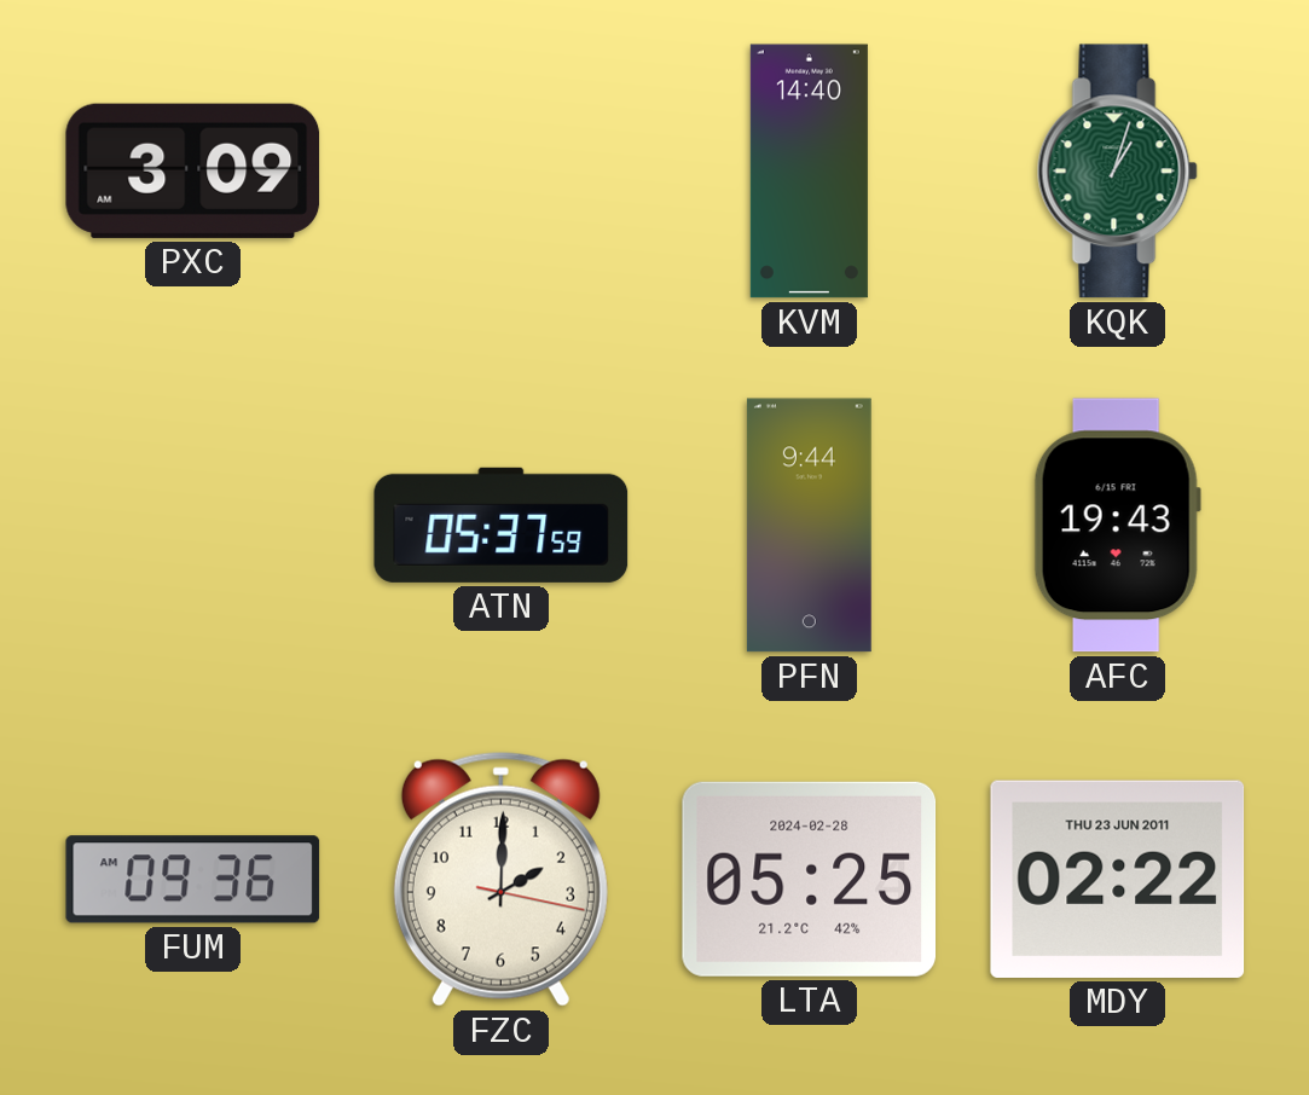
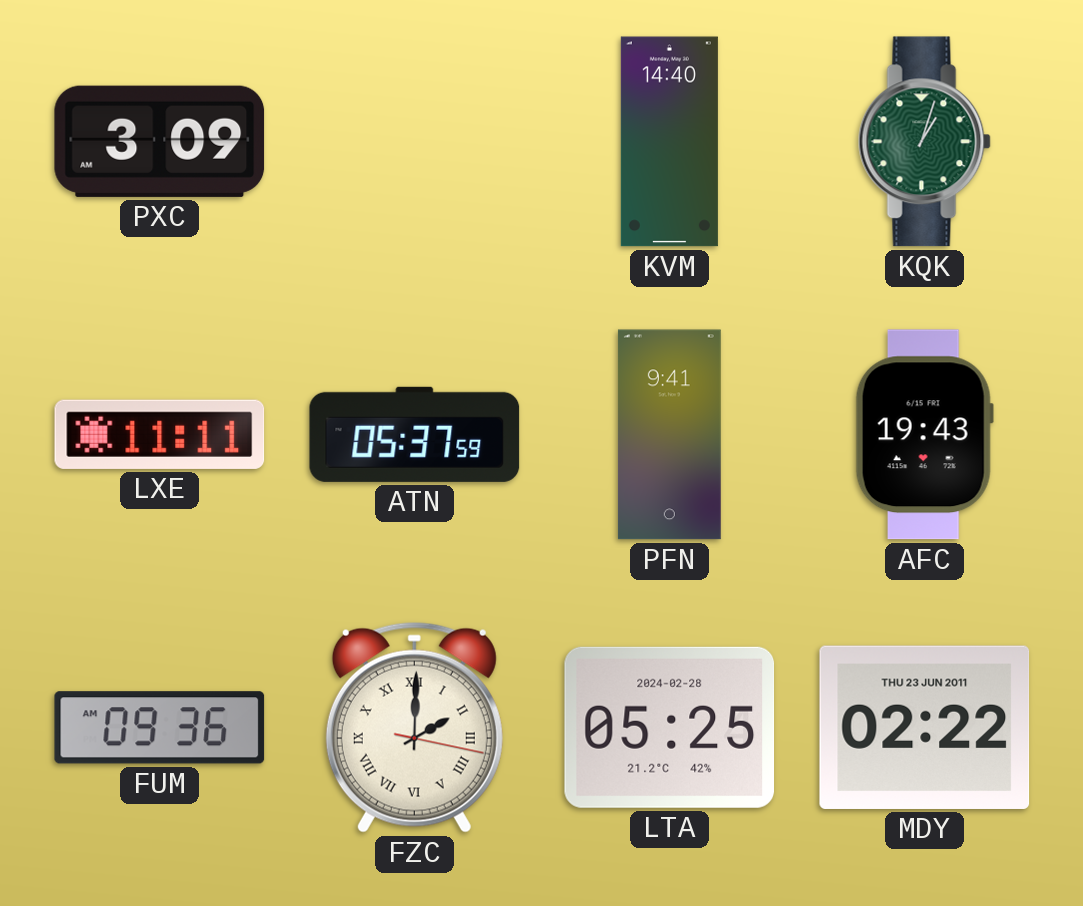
LXE: none -> 11:11 (160, 434)
PFN: 9:44 -> 9:41 (669, 435)
FZC numerals: Arabic -> Roman (414, 727)
